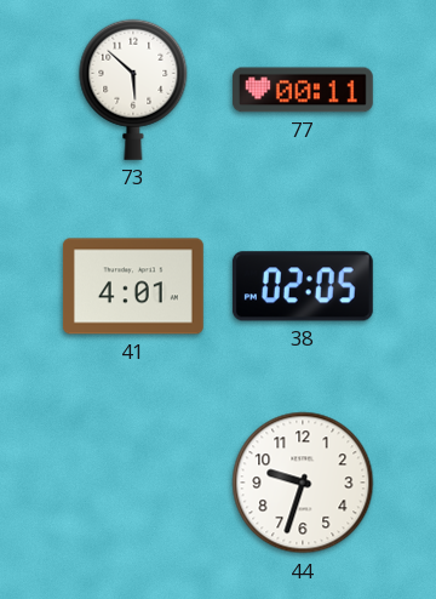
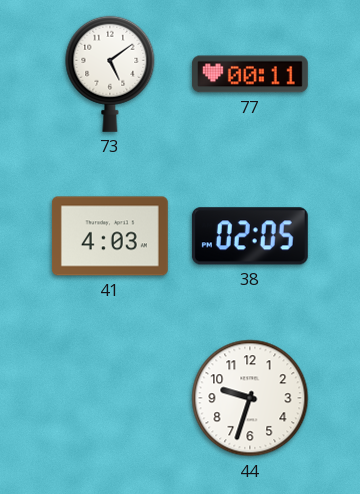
73: 5:52 -> 5:09 (110, 74)
41: 4:01 -> 4:03 (110, 236)
